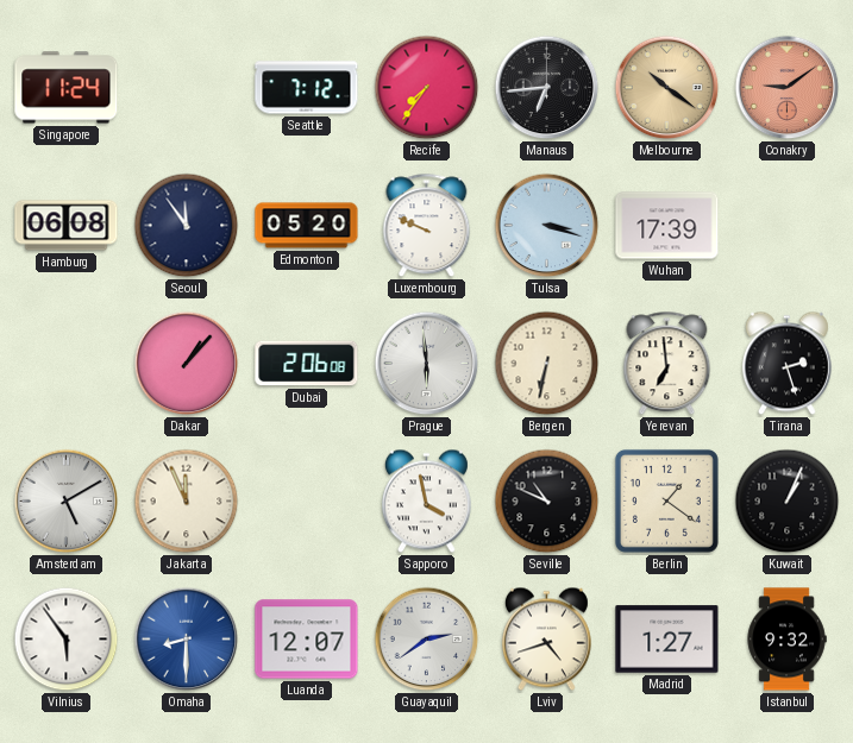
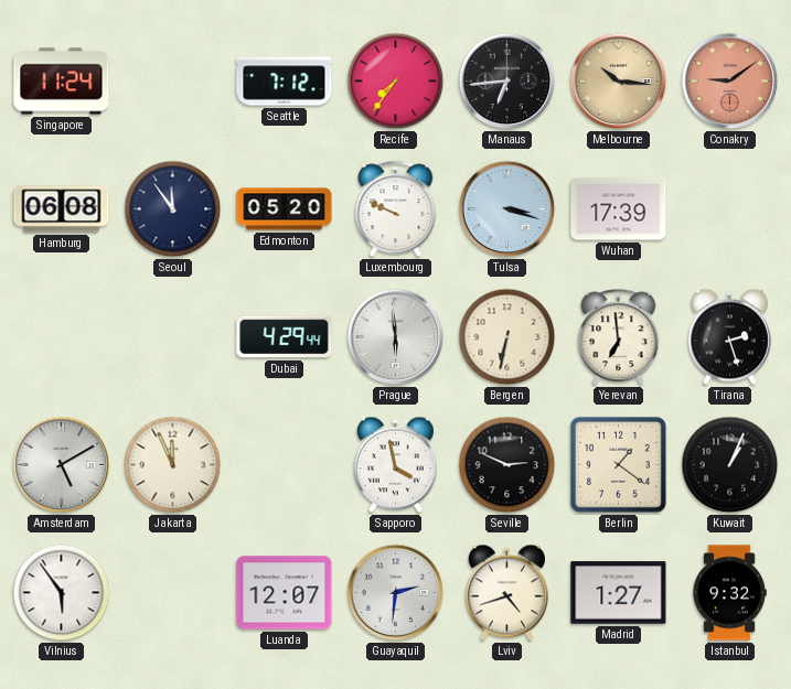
Melbourne: 10:21 -> 10:16 (619, 82)
Dakar: 1:07 -> none (187, 364)
Dubai: 2:06 -> 4:29 (285, 337)
Seville: 10:49 -> 2:49 (507, 465)
Omaha: 8:30 -> none (187, 640)
Guayaquil: 2:39 -> 2:31 (396, 593)
